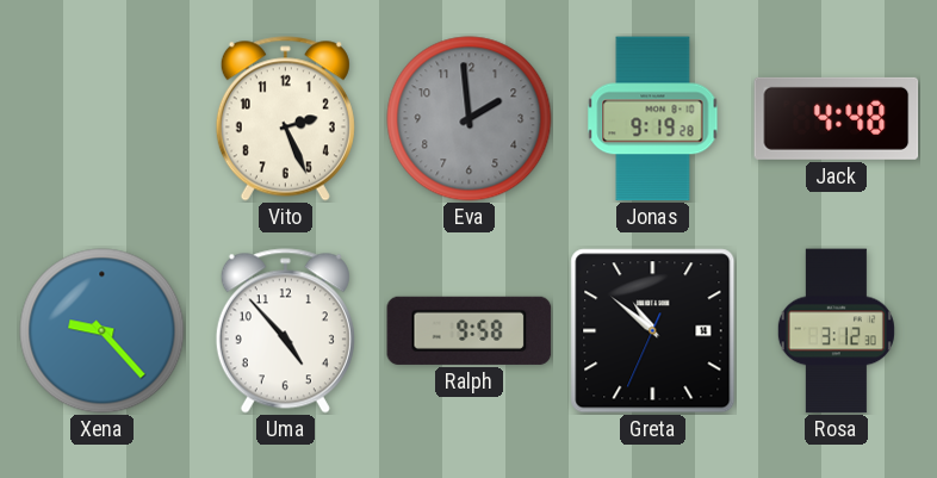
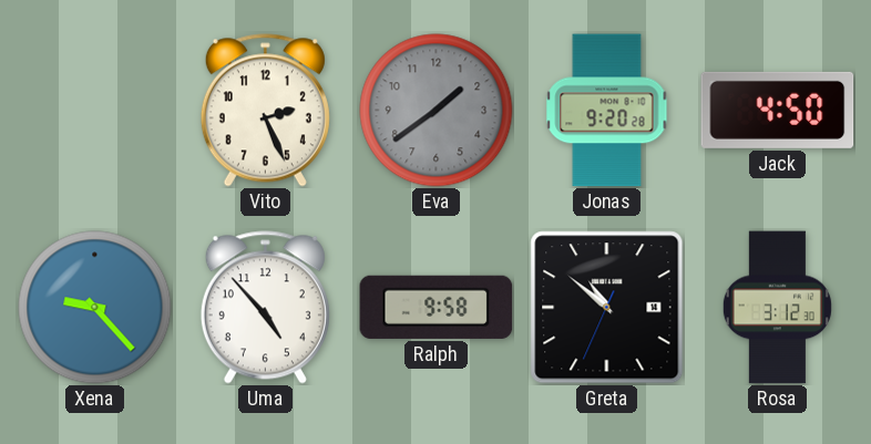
Eva: 1:59 -> 1:39 (437, 111)
Jonas: 9:19 -> 9:20 (607, 111)
Jack: 4:48 -> 4:50 (778, 110)
